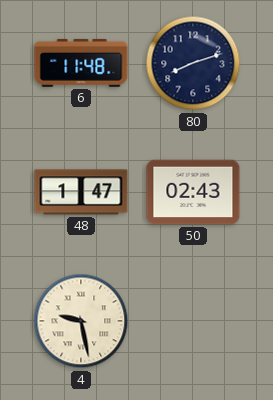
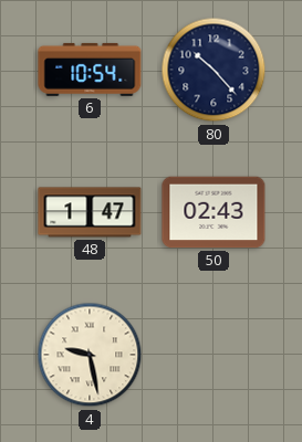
6: 11:48 -> 10:54 (90, 70)
80: 8:12 -> 10:23 (214, 70)
